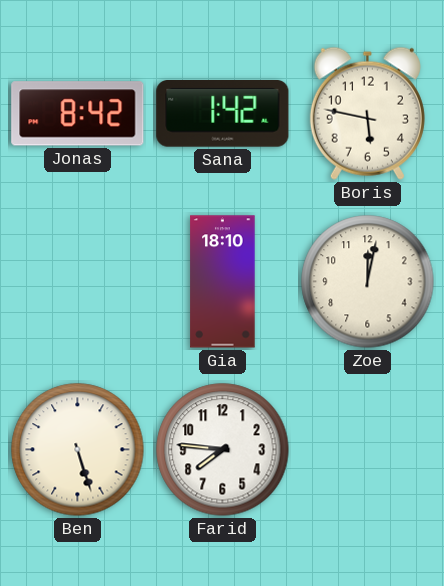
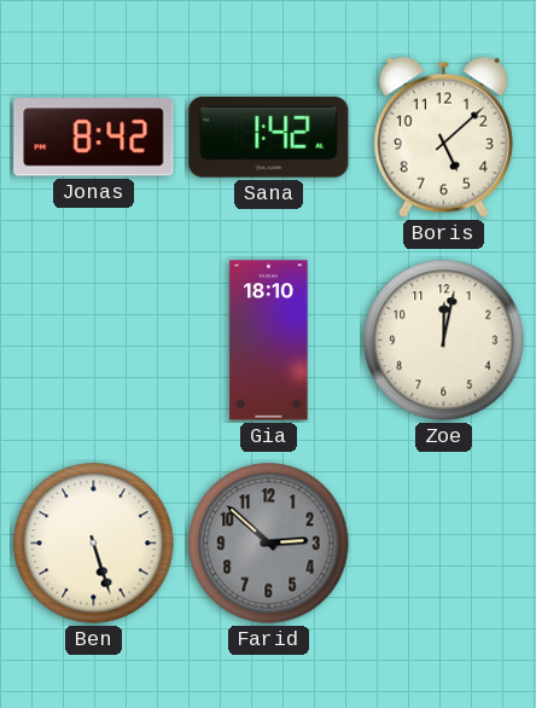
Boris: 5:47 -> 5:08 (443, 137)
Farid: 7:46 -> 2:52 (269, 544)
Farid dial: white -> grey (269, 544)
